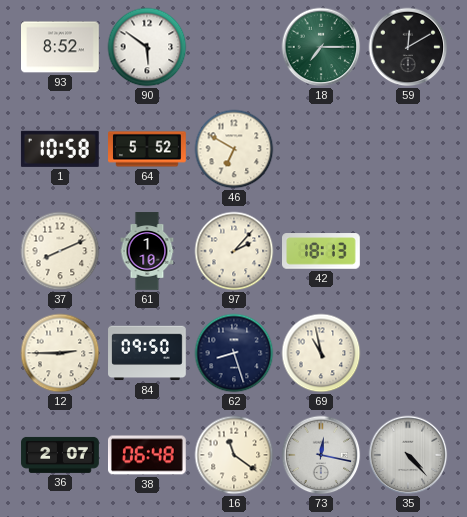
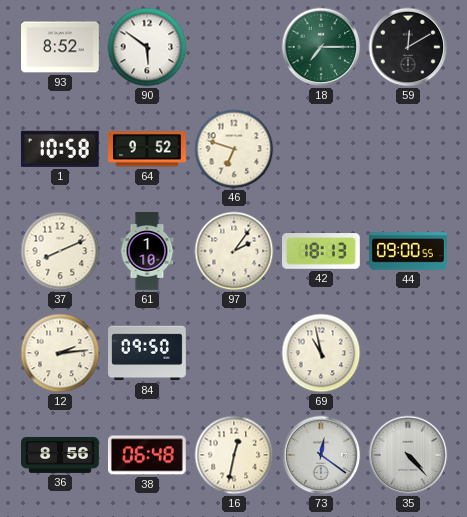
64: 5:52 -> 9:52 (147, 149)
46: 6:50 -> 6:48 (234, 149)
97: 2:07 -> 2:06 (234, 251)
44: none -> 09:00 (408, 251)
12: 2:45 -> 2:14 (60, 353)
62: 8:27 -> none (234, 353)
36: 2:07 -> 8:56 (60, 455)
16: 11:21 -> 12:32 (234, 455)
73: 12:17 -> 12:21 (321, 455)
